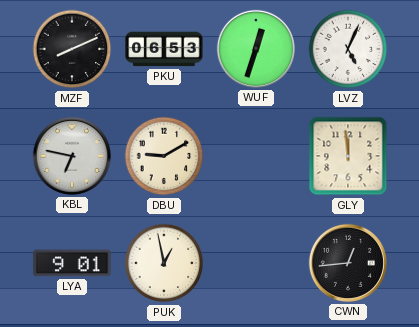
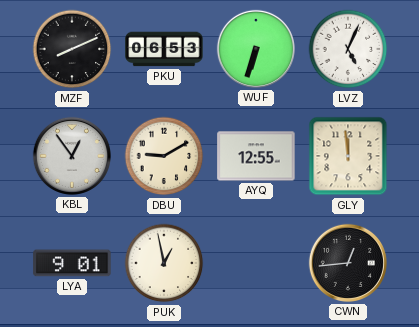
WUF: 12:33 -> 6:33 (256, 49)
KBL: 6:47 -> 12:54 (72, 156)
AYQ: none -> 12:55 (256, 156)
